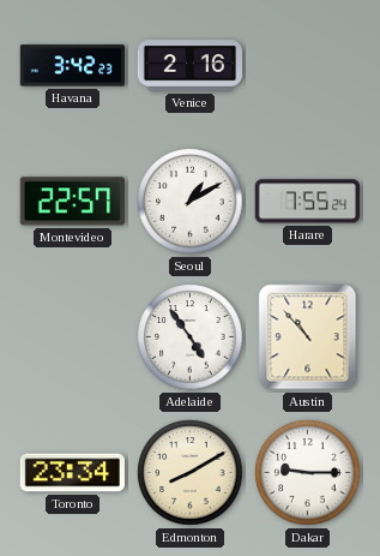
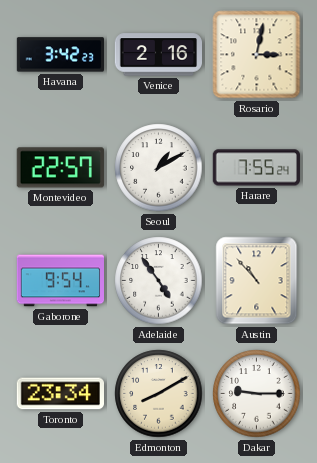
Rosario: none -> 3:02 (257, 55)
Gaborone: none -> 9:54 (61, 281)
